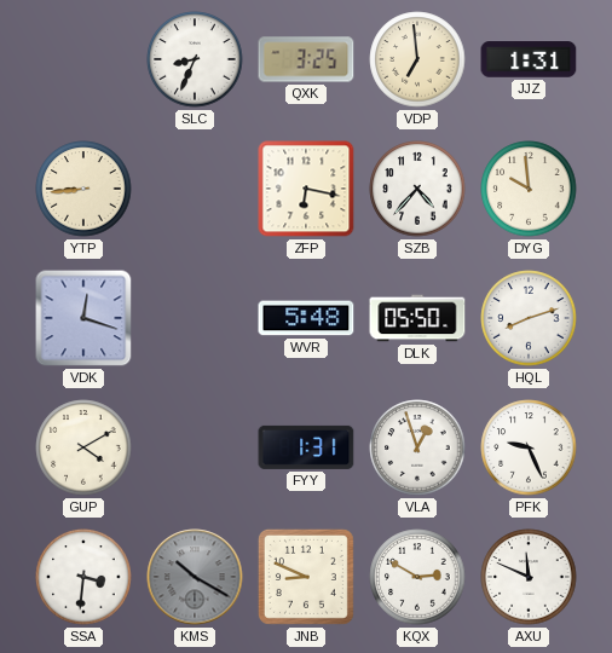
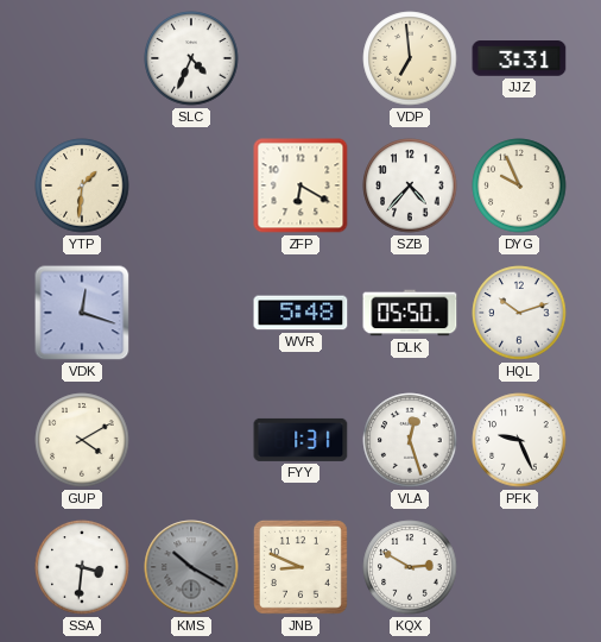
SLC: 8:34 -> 4:34 (191, 58)
QXK: 3:25 -> none (306, 59)
JJZ: 1:31 -> 3:31 (519, 58)
YTP: 8:44 -> 1:31 (82, 185)
ZFP: 6:17 -> 6:20 (300, 185)
DYG: 9:59 -> 9:56 (519, 185)
HQL: 8:12 -> 10:12 (519, 313)
VLA: 12:57 -> 12:27 (410, 440)
AXU: 11:49 -> none (529, 577)
